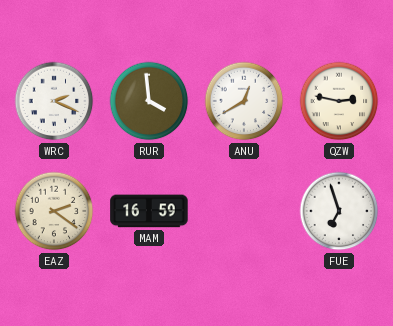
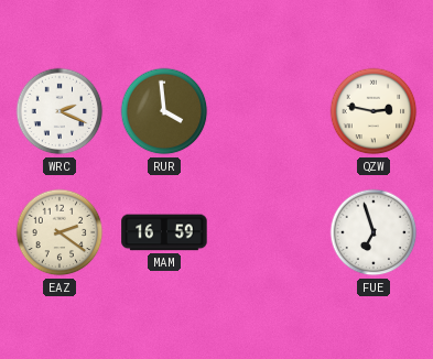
ANU: 12:40 -> none (244, 101)
